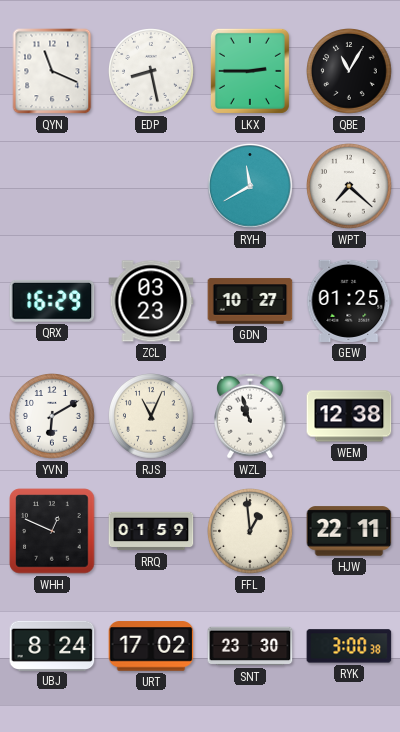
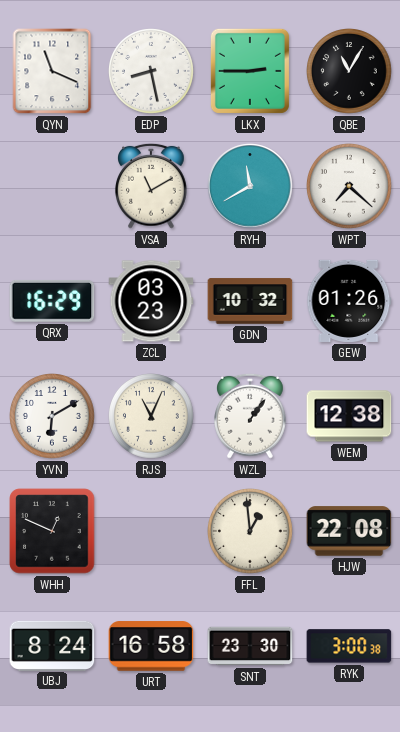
VSA: none -> 11:10 (152, 186)
GDN: 10:27 -> 10:32 (250, 301)
GEW: 01:25 -> 01:26 (349, 301)
WZL: 10:57 -> 1:06 (251, 416)
RRQ: 01:59 -> none (151, 531)
HJW: 22:11 -> 22:08 (349, 531)
URT: 17:02 -> 16:58 (151, 646)
